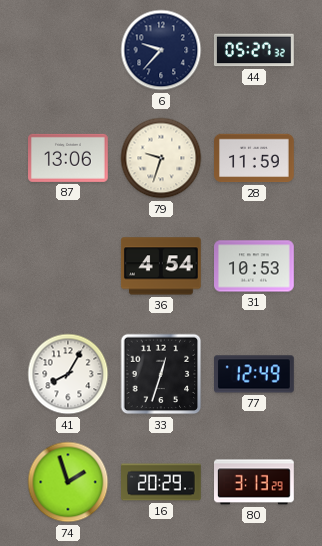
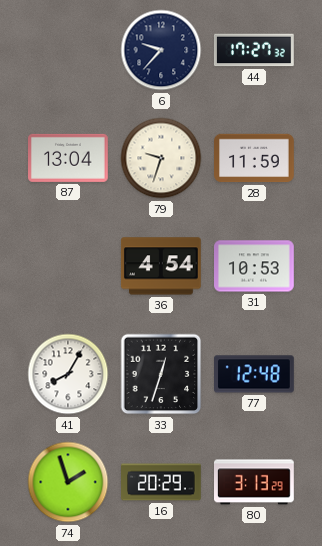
44: 05:27 -> 17:27 (254, 50)
87: 13:06 -> 13:04 (69, 158)
77: 12:49 -> 12:48 (255, 374)
